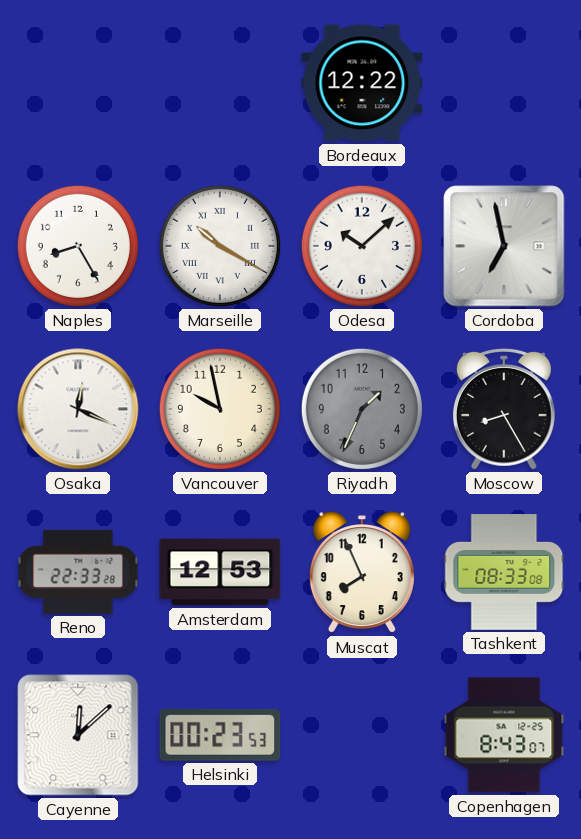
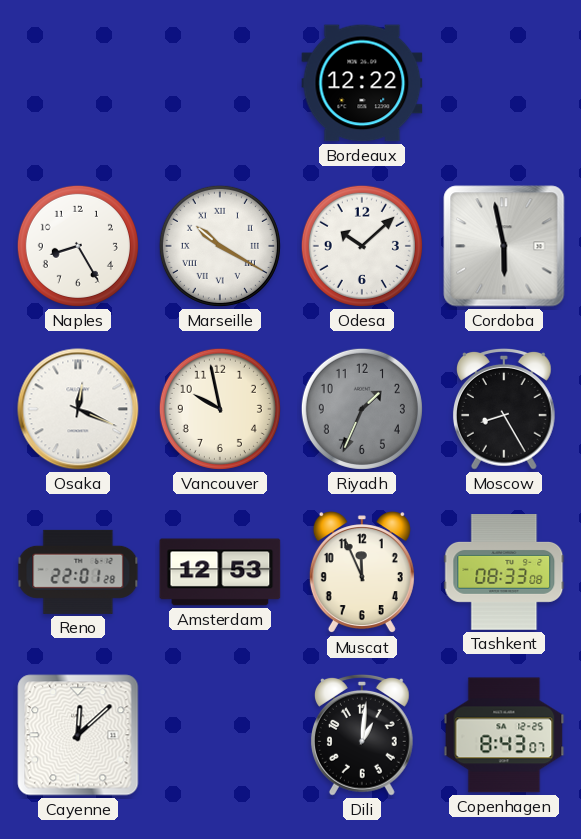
Cordoba: 6:58 -> 5:58 (504, 246)
Reno: 22:33 -> 22:01 (78, 572)
Muscat: 7:56 -> 11:56 (362, 573)
Helsinki: 00:23 -> none (220, 735)
Dili: none -> 1:01 (362, 736)
